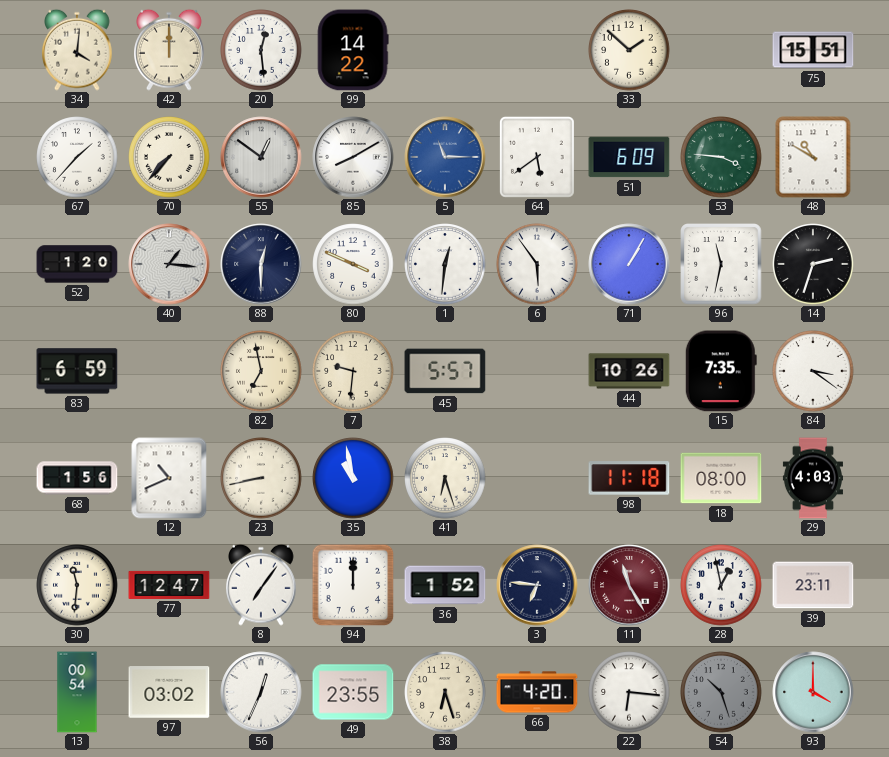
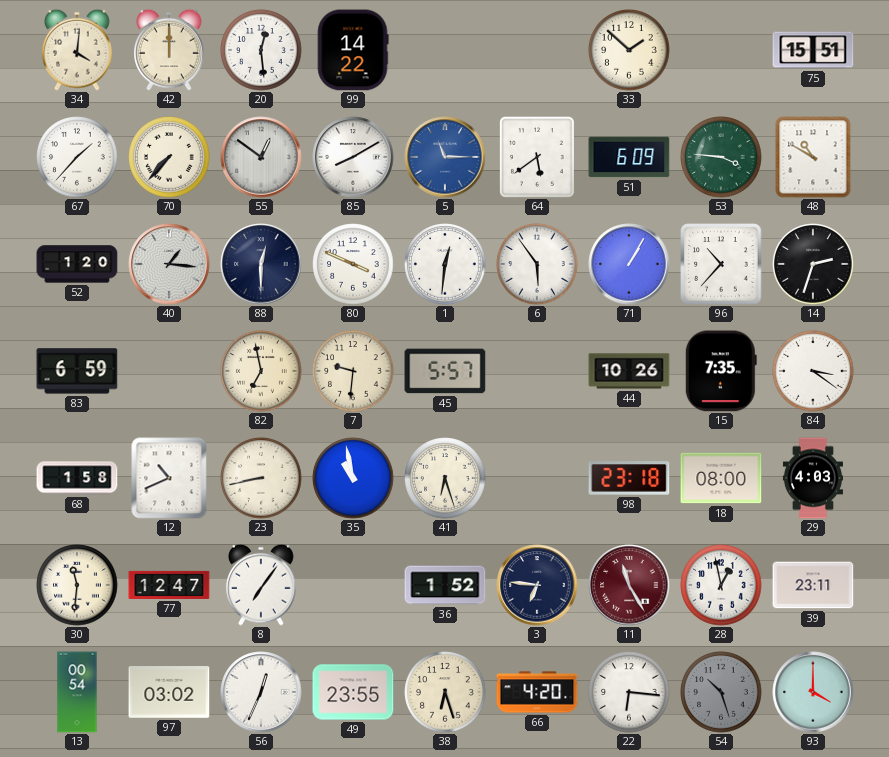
96: 11:32 -> 10:37 (721, 264)
68: 1:56 -> 1:58 (77, 478)
98: 11:18 -> 23:18 (629, 478)
94: 12:00 -> none (353, 585)
